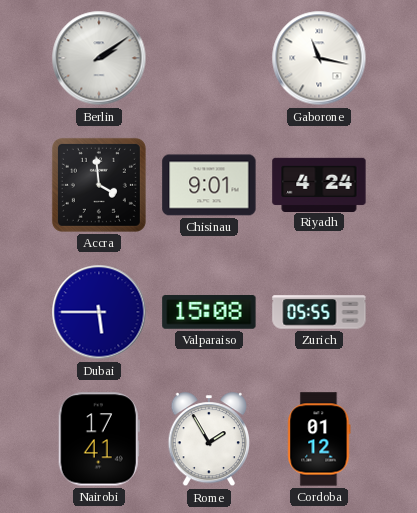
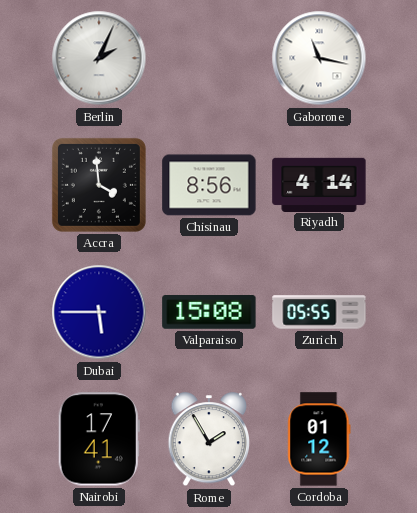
Berlin: 2:09 -> 2:04 (99, 58)
Chisinau: 9:01 -> 8:56 (209, 185)
Riyadh: 4:24 -> 4:14 (319, 184)
